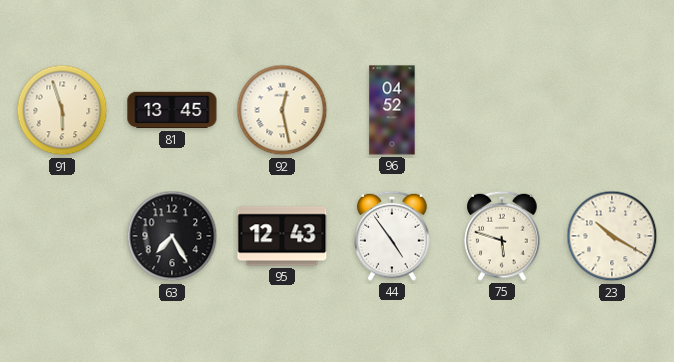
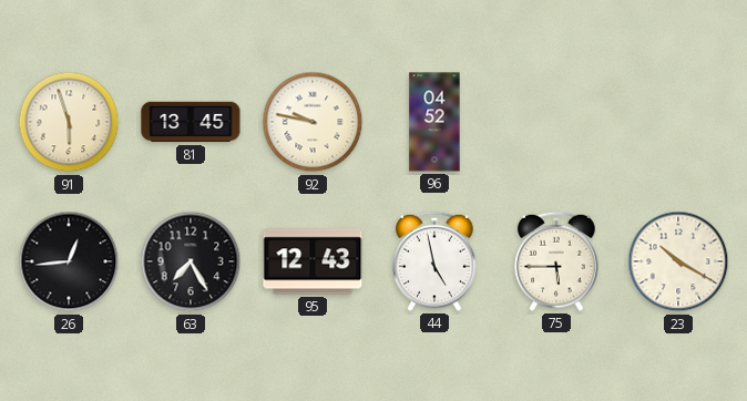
92: 12:28 -> 9:47 (313, 122)
26: none -> 12:44 (69, 261)
44: 4:54 -> 4:58 (434, 261)
75: 5:48 -> 5:45 (556, 261)
